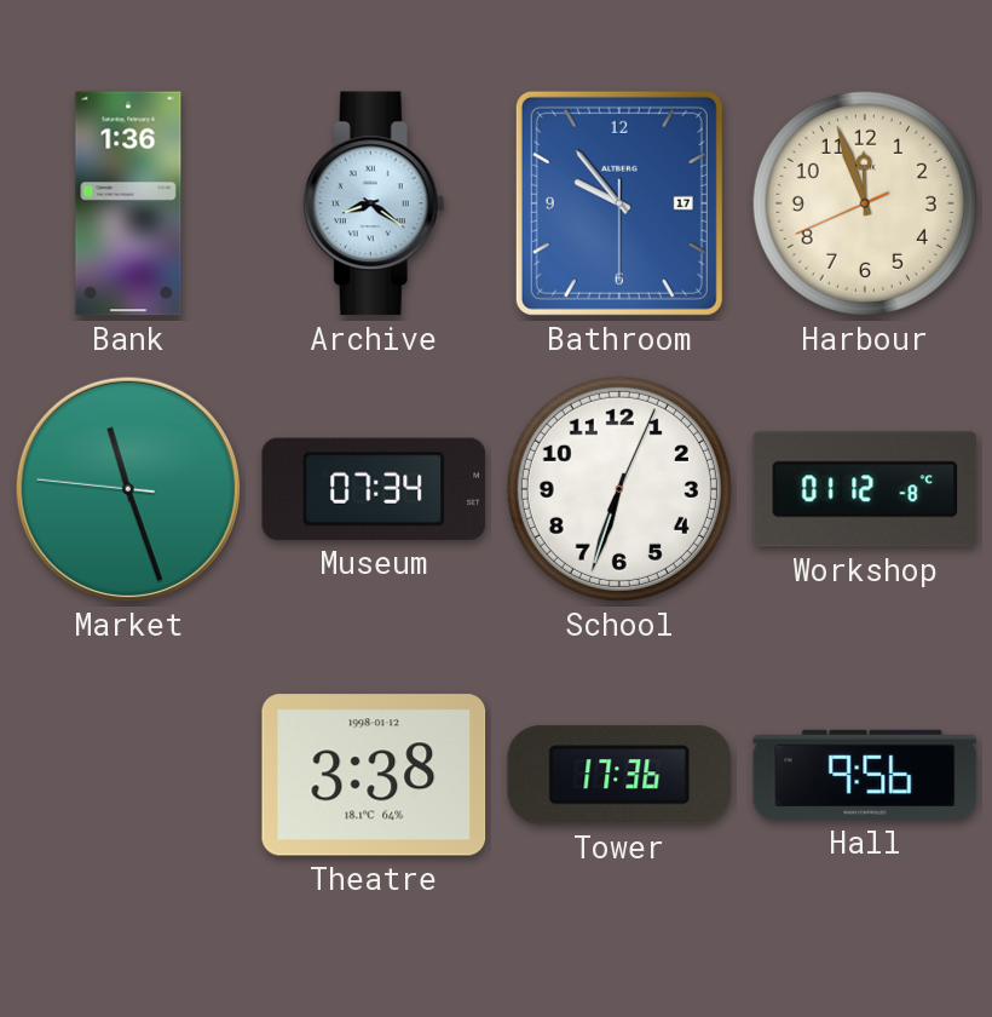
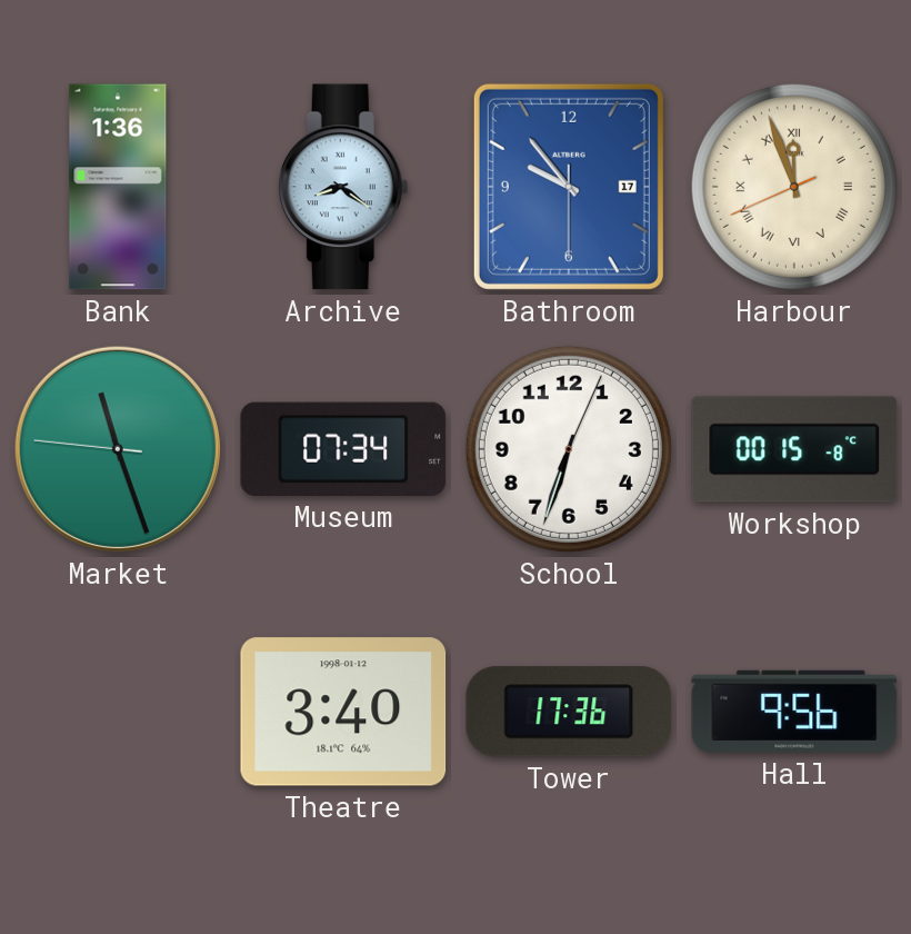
Harbour numerals: Arabic -> Roman (794, 187)
Workshop: 01:12 -> 00:15 (794, 449)
Theatre: 3:38 -> 3:40 (343, 712)
